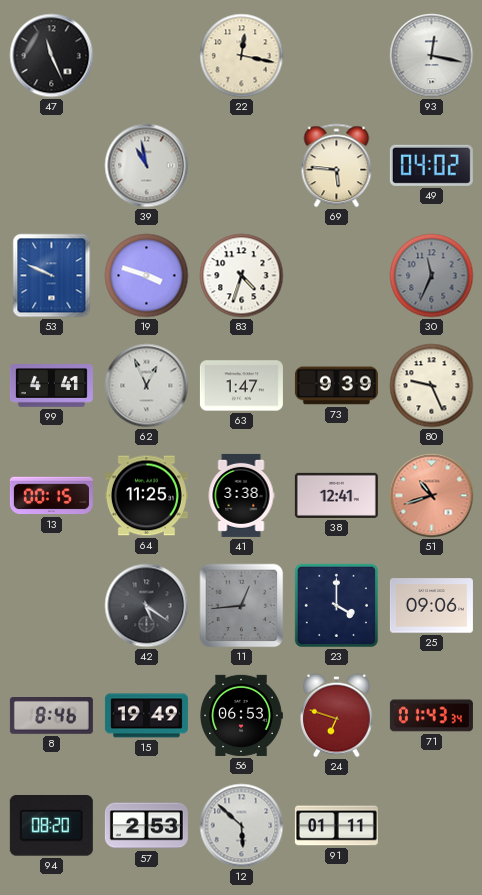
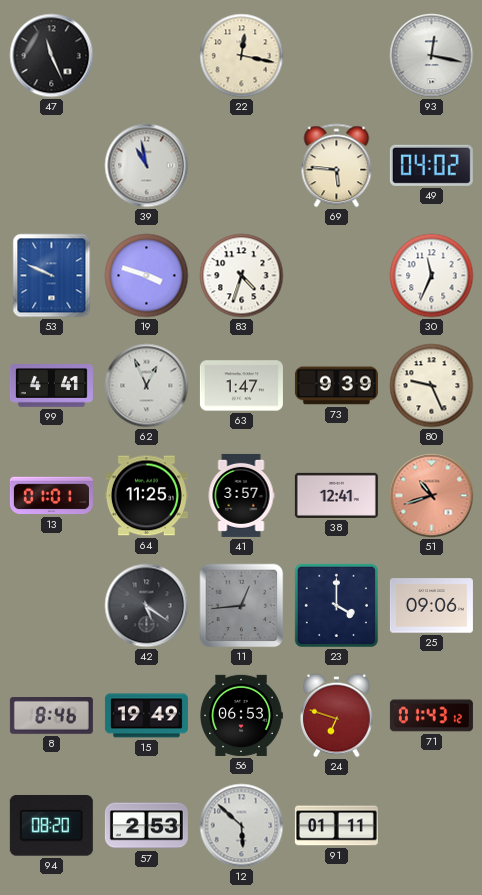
30 dial: grey -> white (432, 276)
13: 00:15 -> 01:01 (51, 496)
41: 3:38 -> 3:57 (241, 495)
71: 01:43:34 -> 01:43:12 (431, 716)
